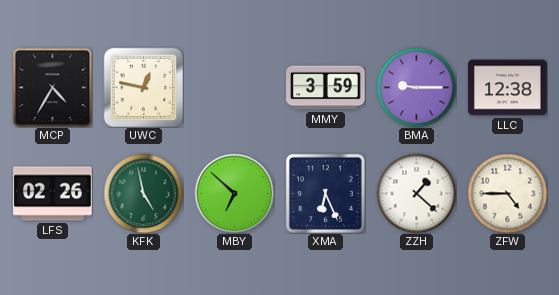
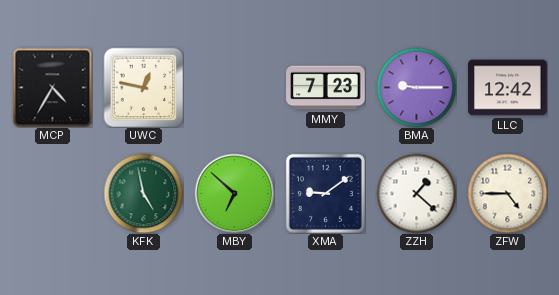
MMY: 3:59 -> 7:23 (326, 88)
LLC: 12:38 -> 12:42 (508, 88)
LFS: 02:26 -> none (53, 194)
XMA: 6:26 -> 9:09 (325, 193)
